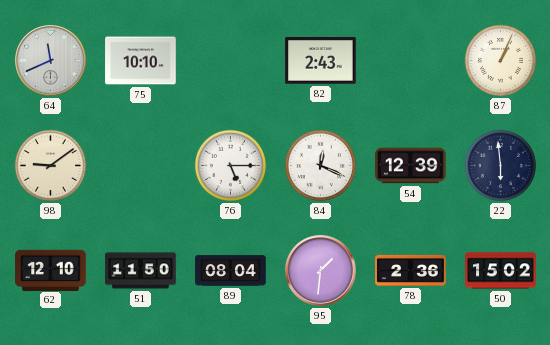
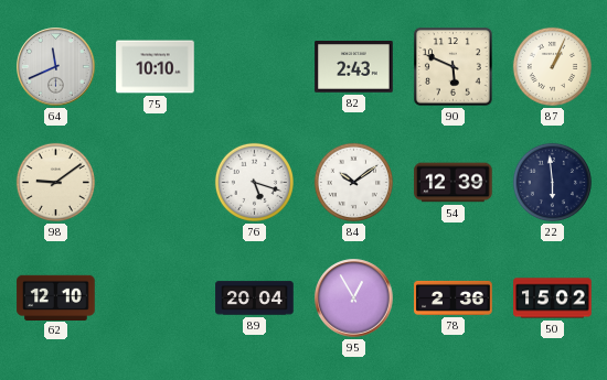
90: none -> 5:49 (454, 67)
76: 5:15 -> 5:18 (254, 182)
84: 12:19 -> 10:09 (353, 182)
51: 11:50 -> none (141, 271)
89: 08:04 -> 20:04 (255, 298)
95: 1:31 -> 12:55 (354, 298)
